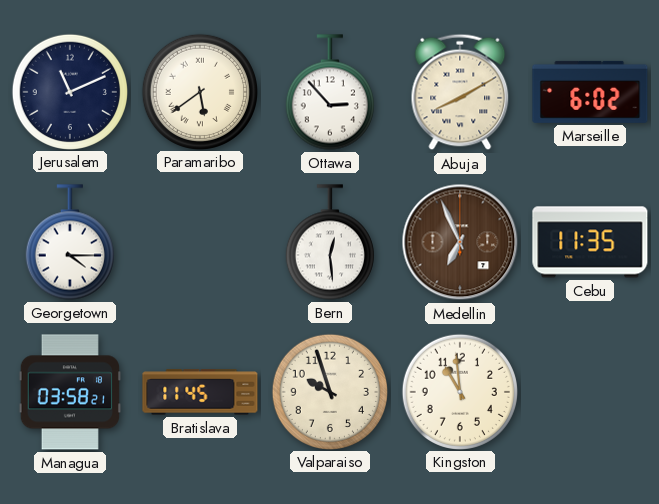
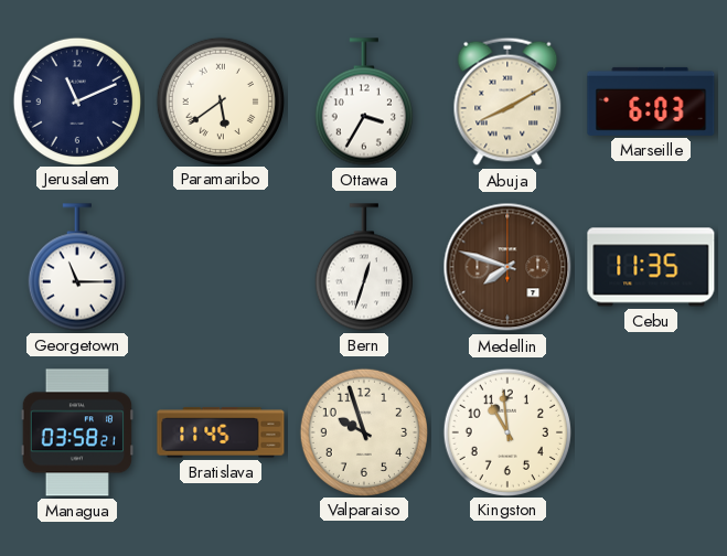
Ottawa: 2:53 -> 3:35 (364, 101)
Marseille: 6:02 -> 6:03 (651, 101)
Georgetown: 4:15 -> 11:15 (77, 267)
Bern: 12:29 -> 12:33 (364, 267)
Medellin: 6:56 -> 7:48 (507, 267)
